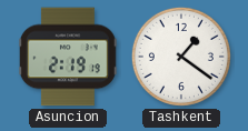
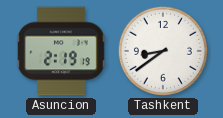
Tashkent: 1:21 -> 8:39 (163, 51)
